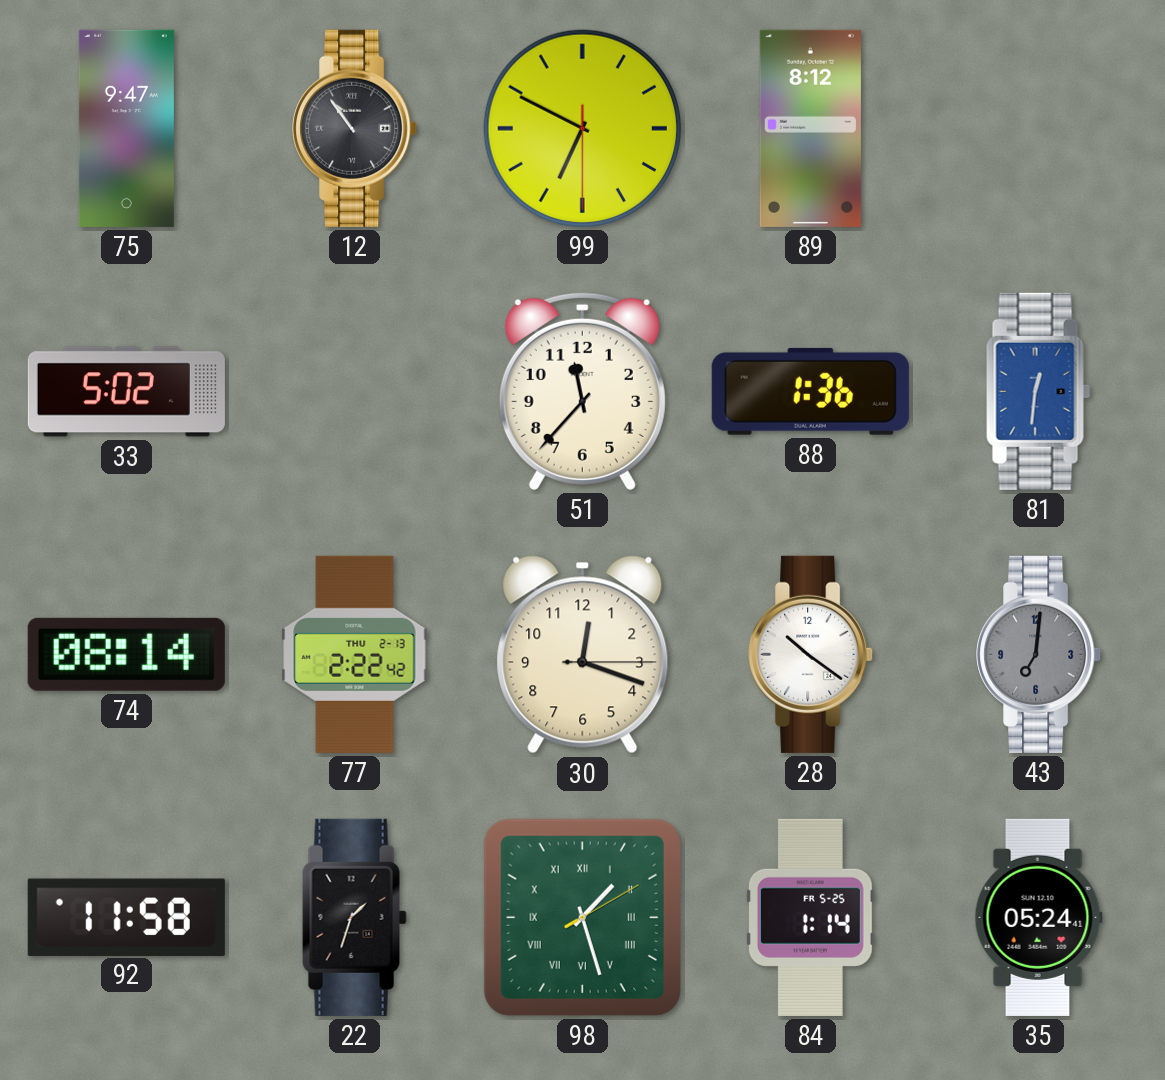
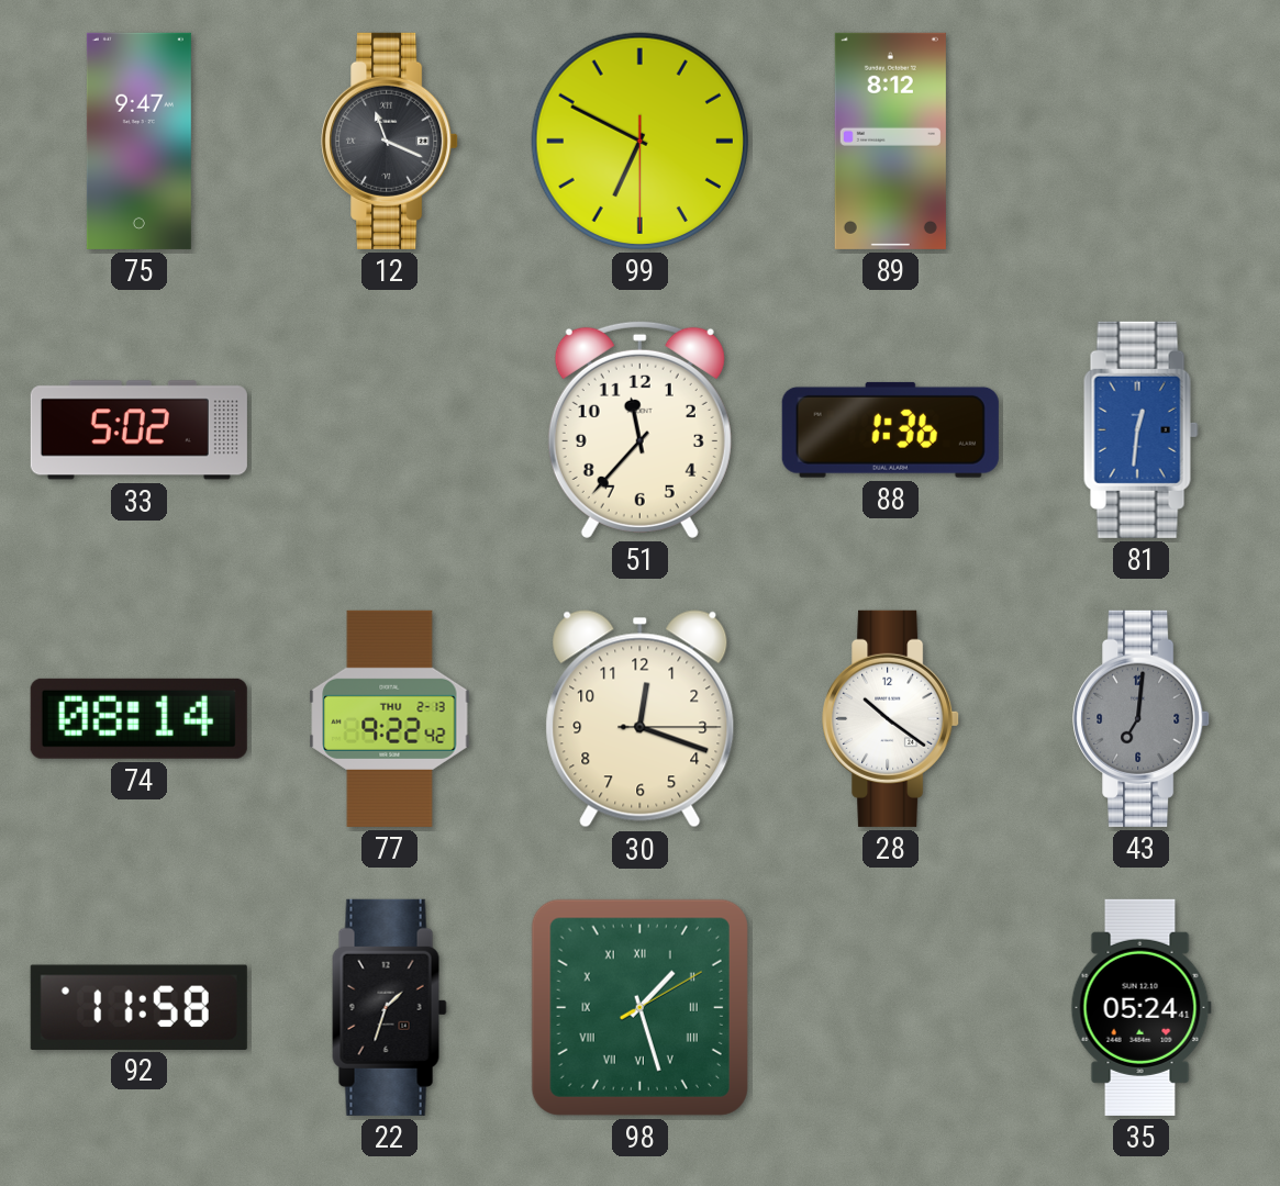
12: 10:54 -> 11:19 (390, 141)
77: 2:22 -> 9:22 (390, 718)
84: 1:14 -> none (810, 917)
